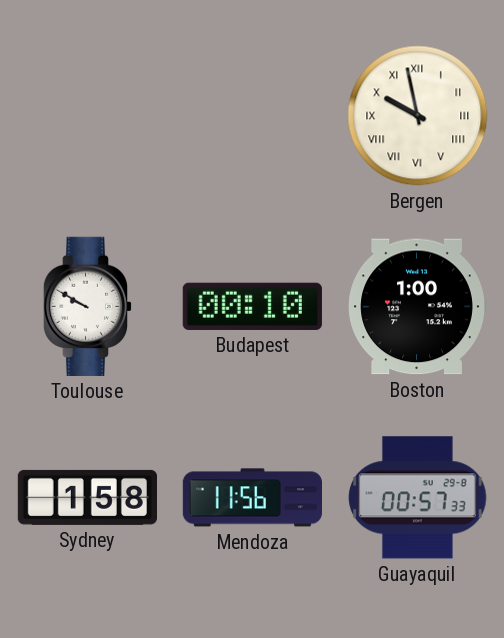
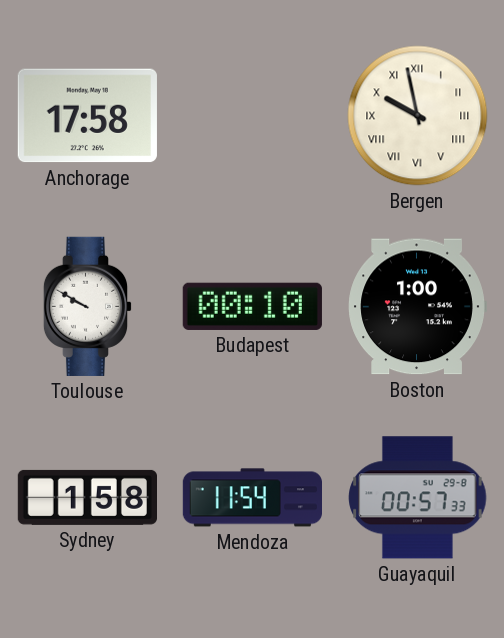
Anchorage: none -> 17:58 (87, 116)
Mendoza: 11:56 -> 11:54 (252, 498)
